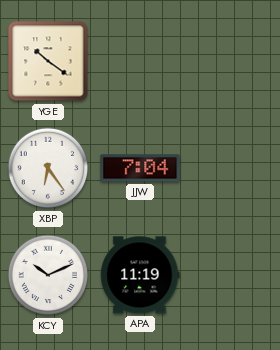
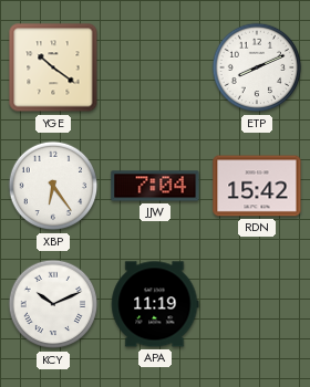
ETP: none -> 8:11 (257, 67)
RDN: none -> 15:42 (257, 186)
